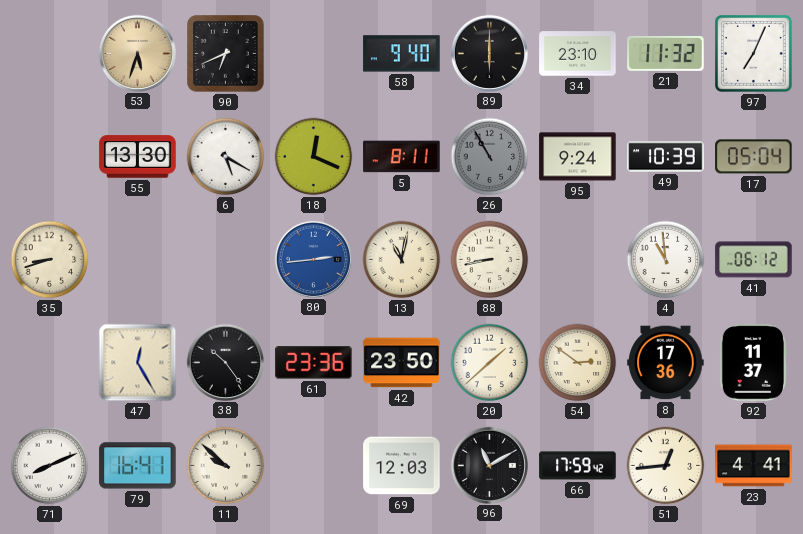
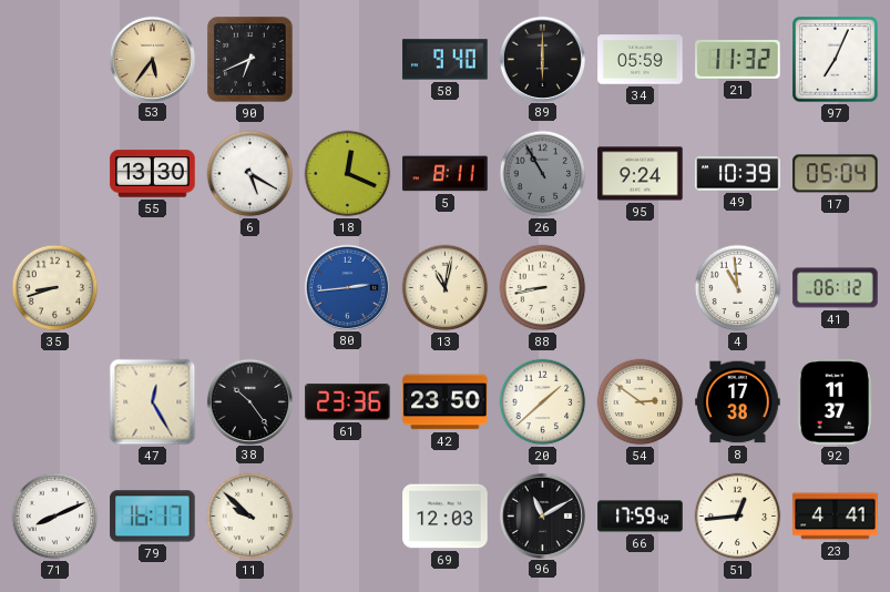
53: 5:33 -> 5:36 (152, 59)
34: 23:10 -> 05:59 (641, 60)
8: 17:36 -> 17:38 (738, 402)
79: 16:41 -> 16:17 (153, 517)
